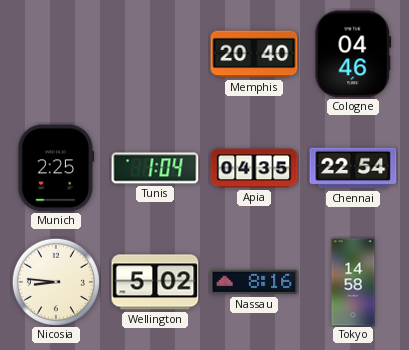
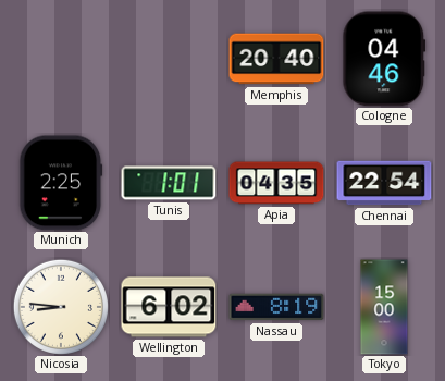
Tunis: 1:04 -> 1:01 (169, 183)
Wellington: 5:02 -> 6:02 (169, 307)
Nassau: 8:16 -> 8:19 (276, 307)
Tokyo: 14:58 -> 15:00 (384, 307)
